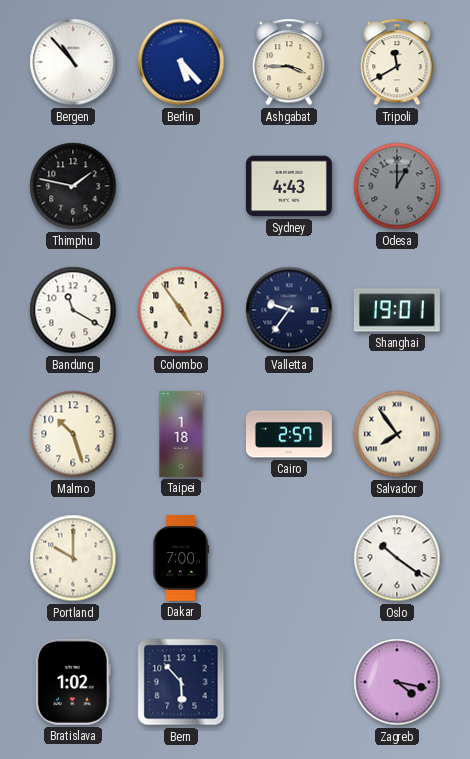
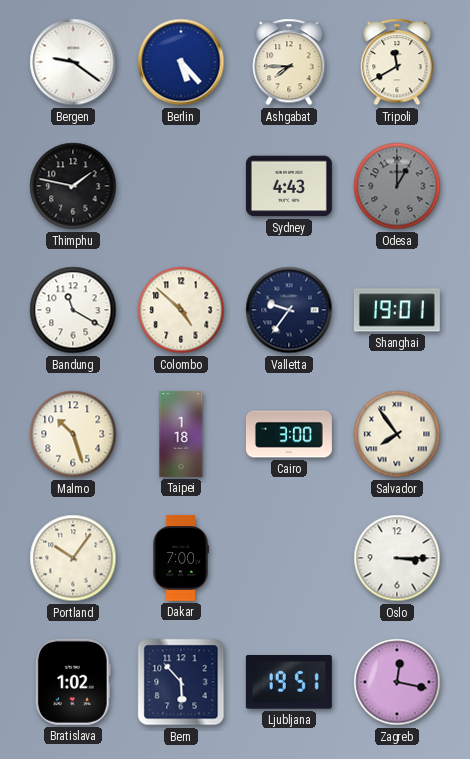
Bergen: 10:53 -> 9:21 (73, 62)
Ashgabat: 3:45 -> 7:45 (289, 62)
Colombo: 4:54 -> 4:52 (181, 310)
Cairo: 2:57 -> 3:00 (289, 434)
Portland: 10:00 -> 10:06 (73, 558)
Oslo: 10:21 -> 3:15 (397, 558)
Ljubljana: none -> 19:51 (289, 683)
Zagreb: 4:17 -> 12:17 (397, 682)
